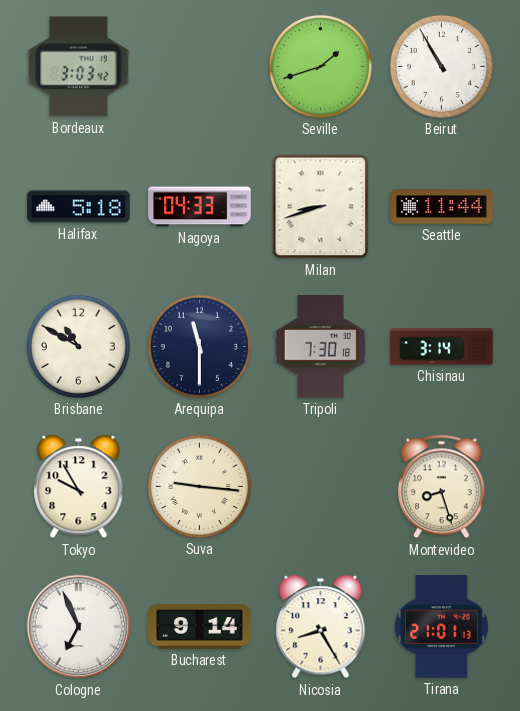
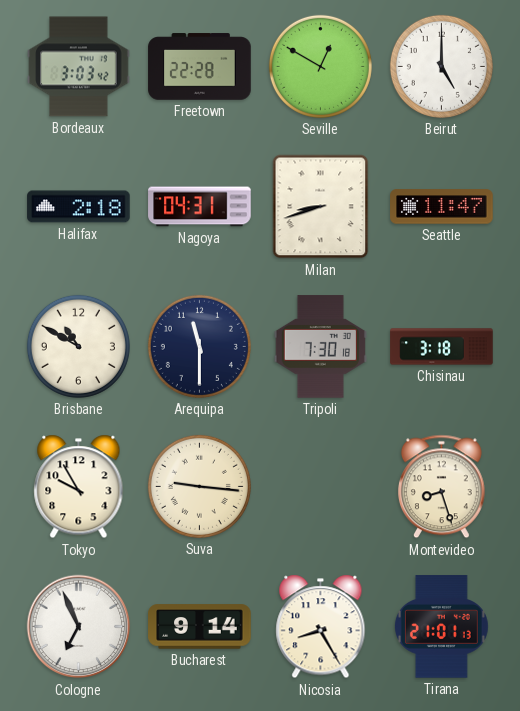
Freetown: none -> 22:28 (200, 67)
Seville: 1:42 -> 12:50 (320, 66)
Beirut: 10:55 -> 5:00 (441, 66)
Halifax: 5:18 -> 2:18 (79, 207)
Nagoya: 04:33 -> 04:31 (200, 207)
Seattle: 11:44 -> 11:47 (442, 207)
Chisinau: 3:14 -> 3:18 (442, 347)
